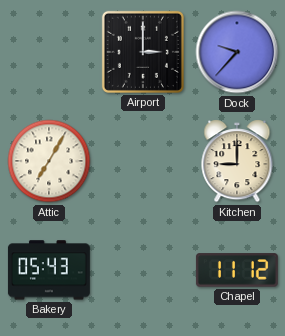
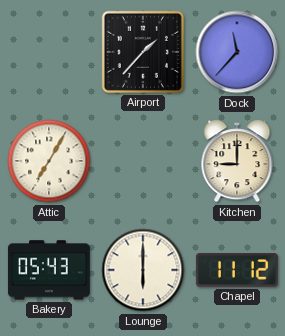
Airport: 3:00 -> 1:37 (143, 52)
Dock: 9:37 -> 11:37 (237, 52)
Lounge: none -> 6:00 (143, 270)
